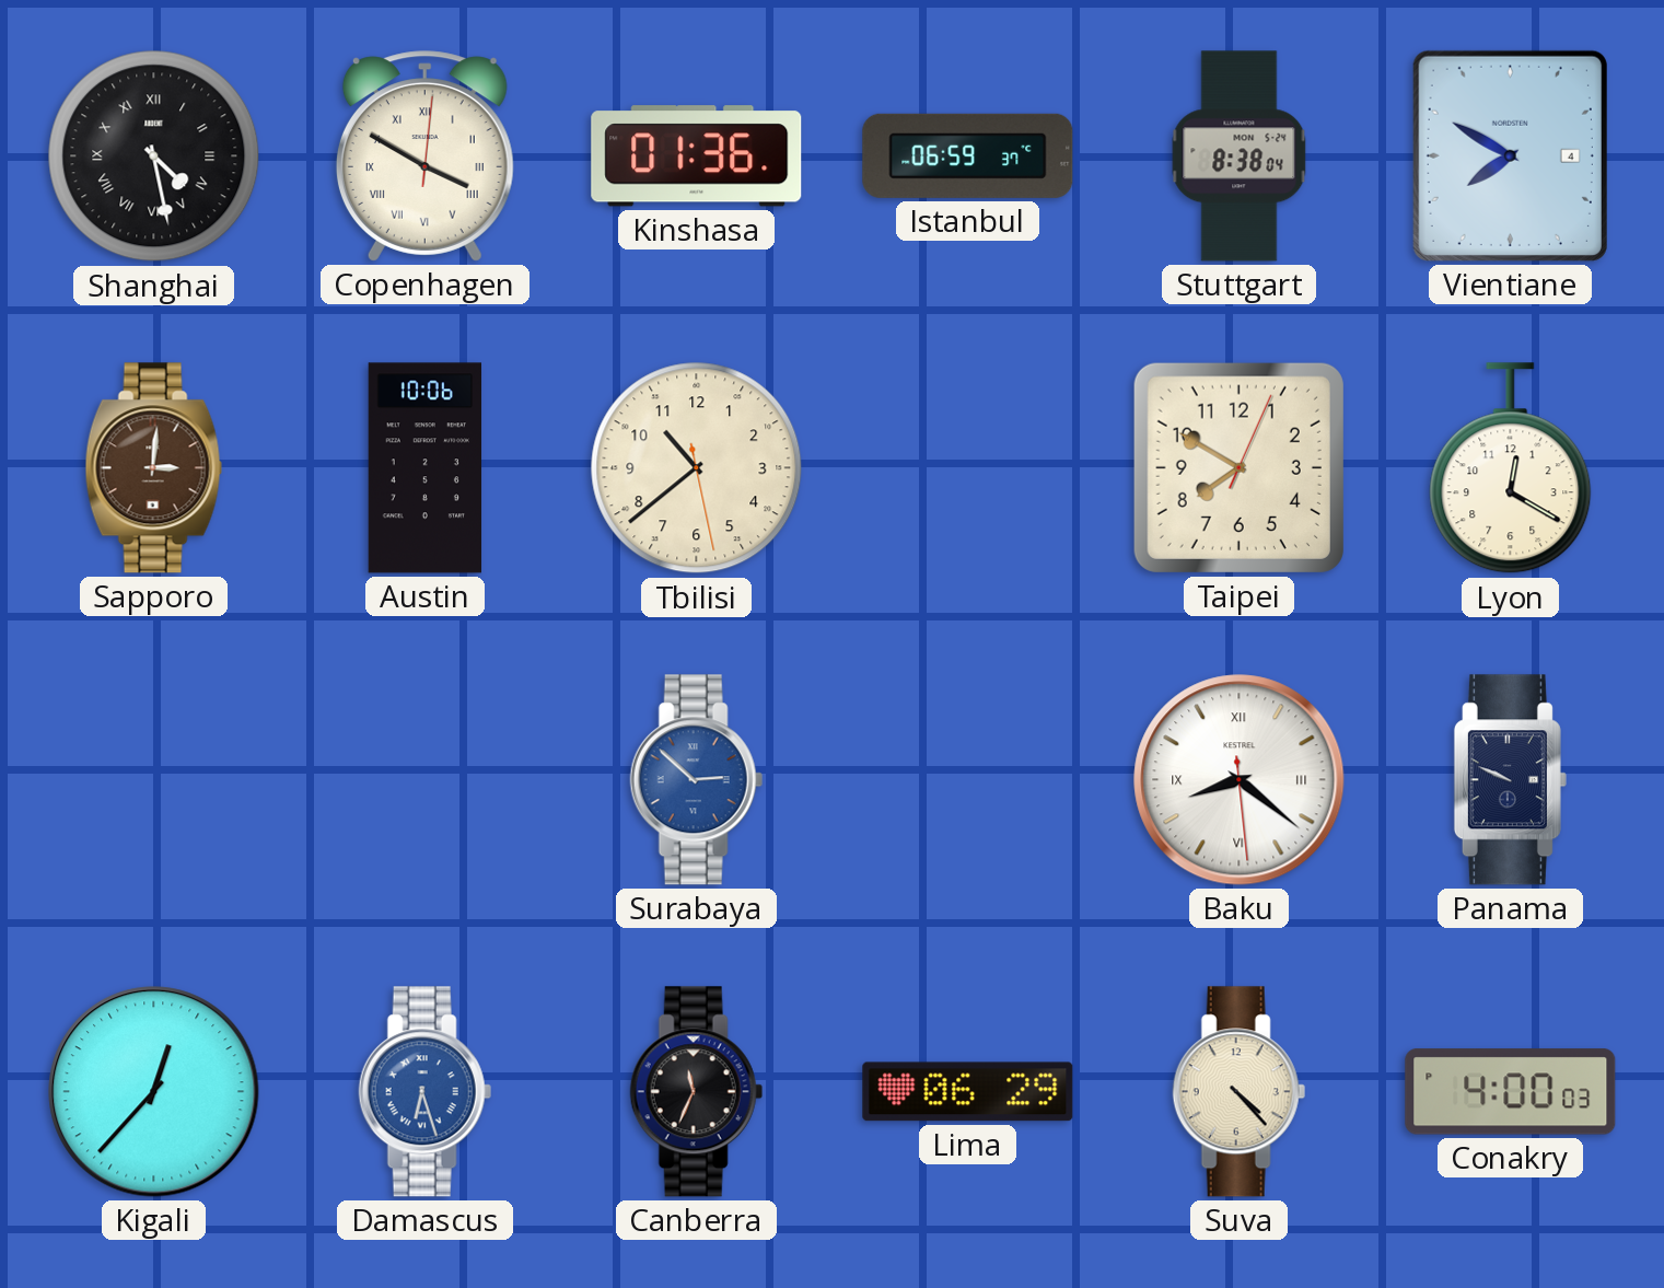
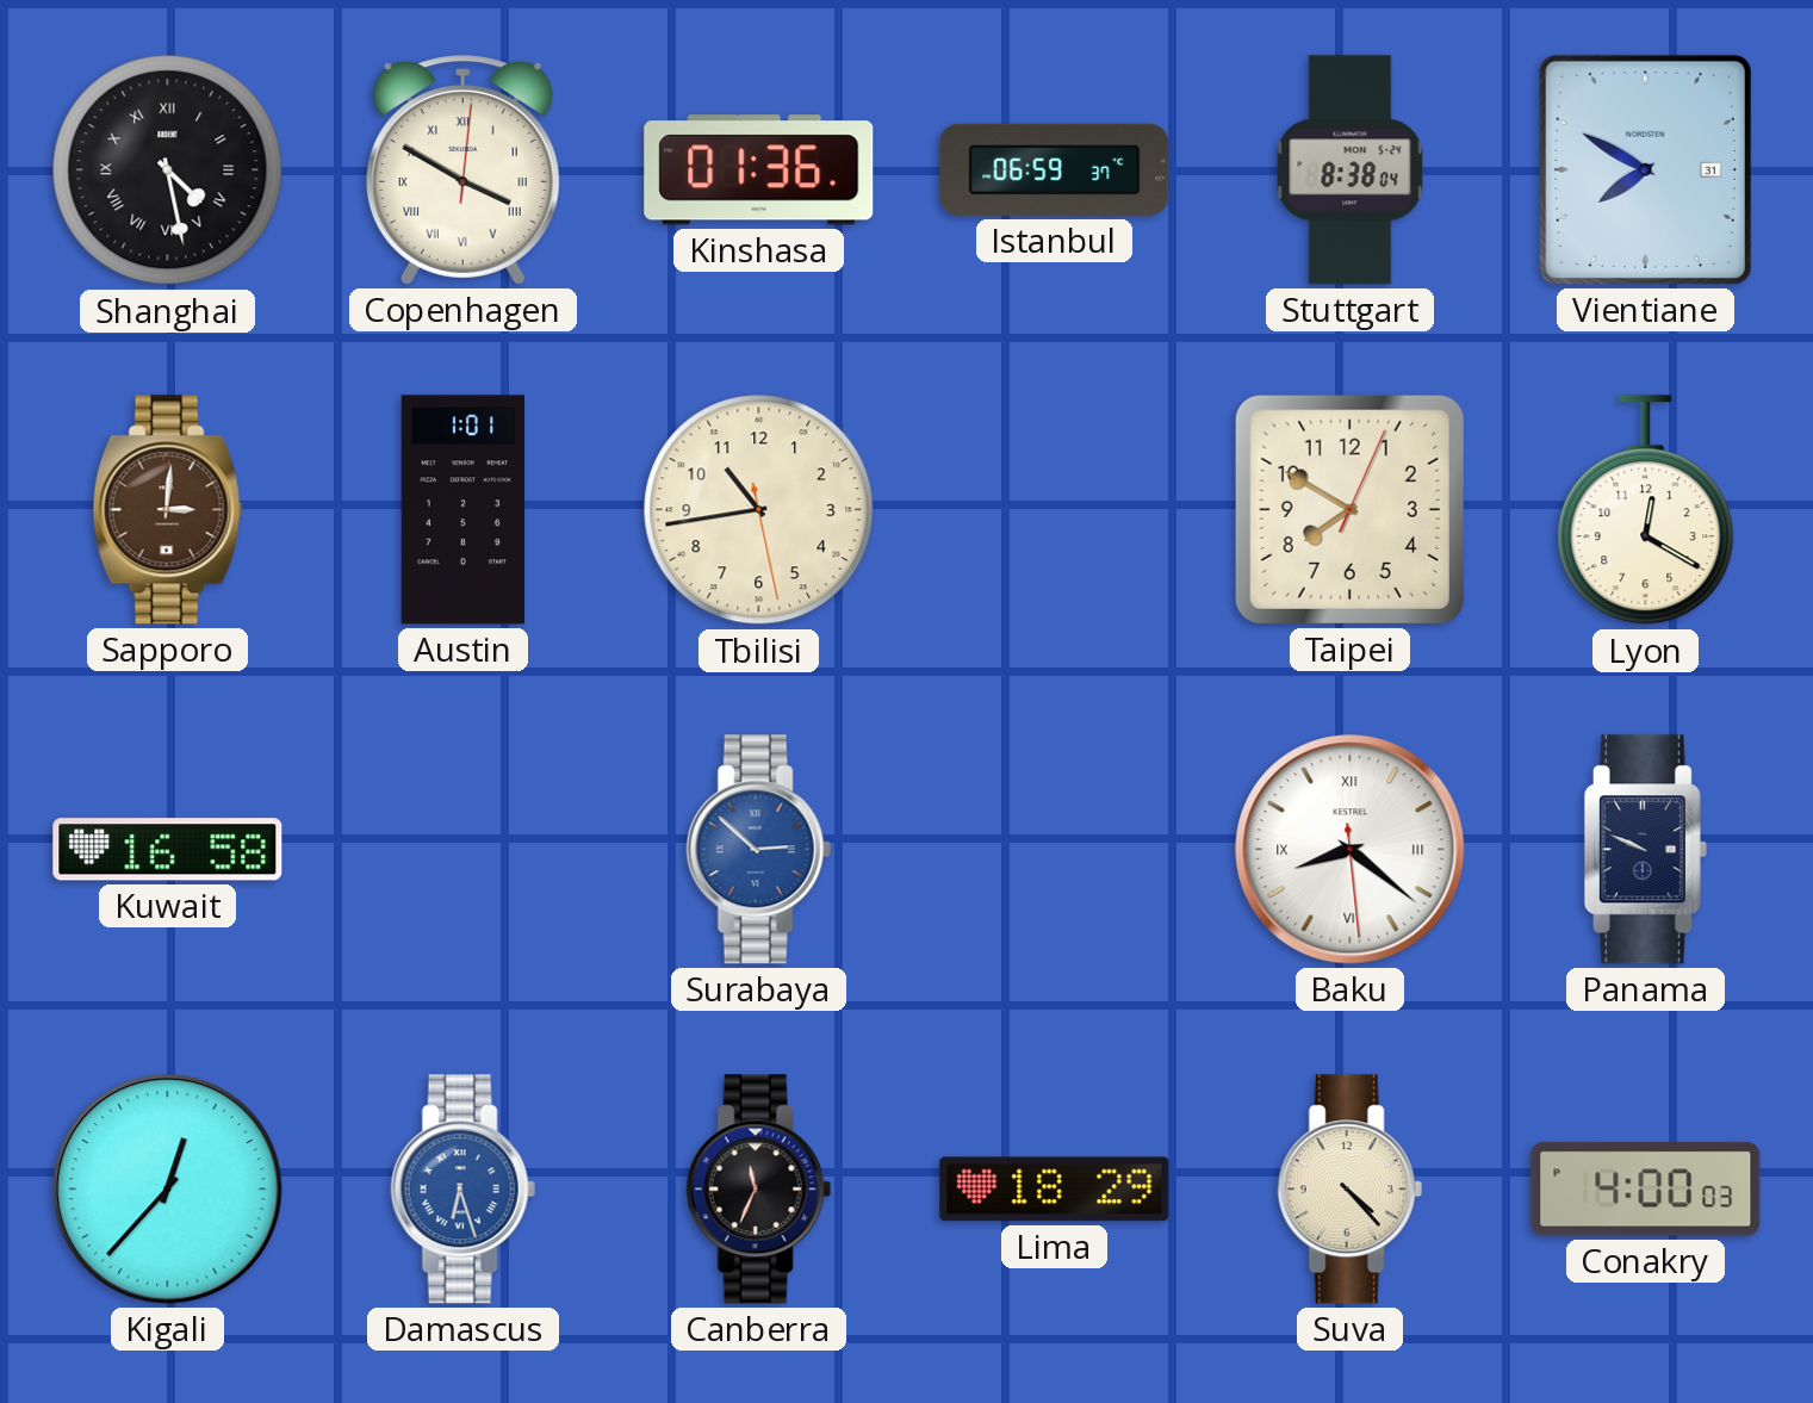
Vientiane date: 4 -> 31 (1645, 169)
Austin: 10:06 -> 1:01 (462, 510)
Tbilisi: 10:38 -> 10:43 (759, 510)
Kuwait: none -> 16:58 (168, 850)
Lima: 06:29 -> 18:29 (1055, 1190)
